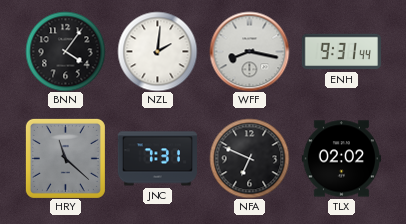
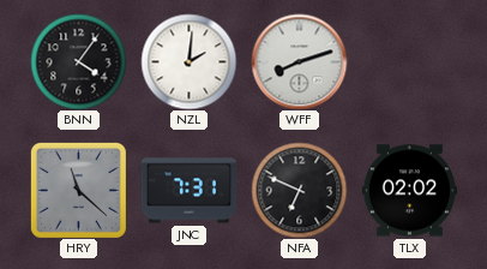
WFF: 8:17 -> 8:12 (299, 61)
ENH: 9:31 -> none (341, 52)
